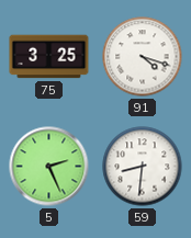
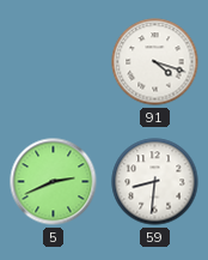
75: 3:25 -> none (49, 57)
5: 2:26 -> 2:41 (54, 182)
